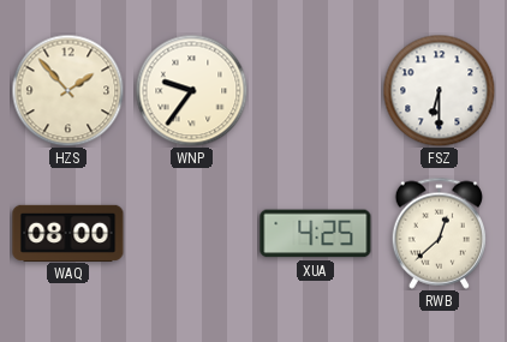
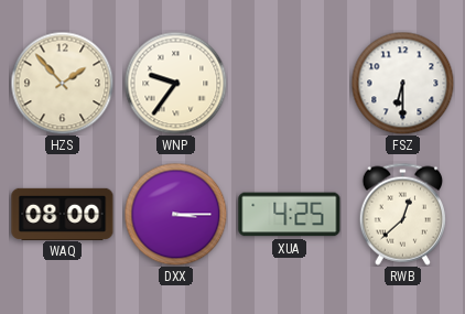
DXX: none -> 3:15 (175, 214)
